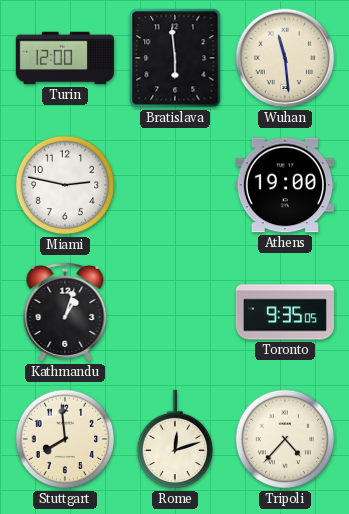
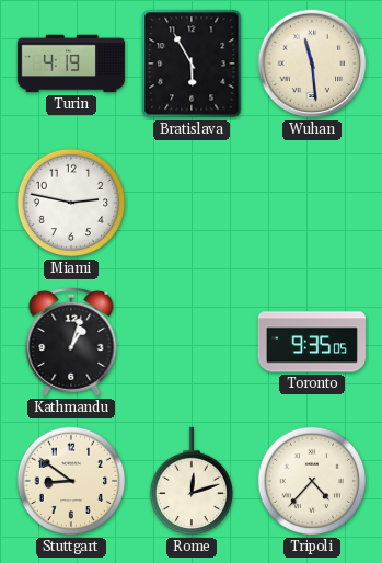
Turin: 12:00 -> 4:19 (70, 64)
Bratislava: 5:59 -> 5:55 (192, 64)
Athens: 19:00 -> none (285, 185)
Stuttgart: 7:59 -> 8:51 (71, 481)
